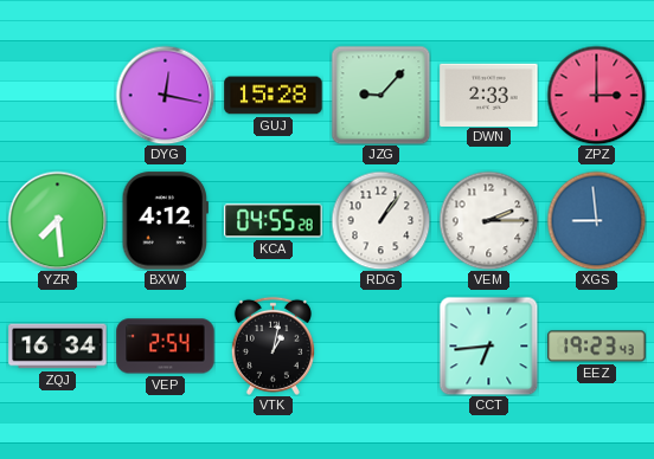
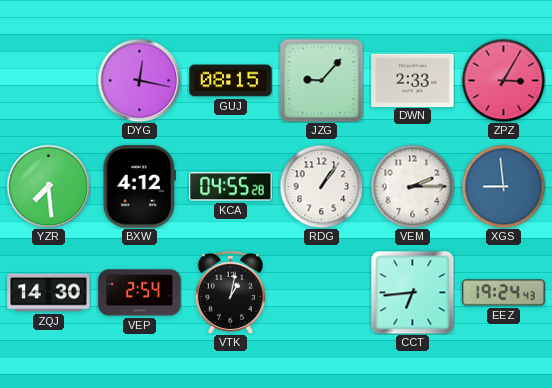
GUJ: 15:28 -> 08:15 (231, 81)
ZPZ: 3:00 -> 3:05 (503, 80)
ZQJ: 16:34 -> 14:30 (49, 293)
EEZ: 19:23 -> 19:24 (504, 293)
